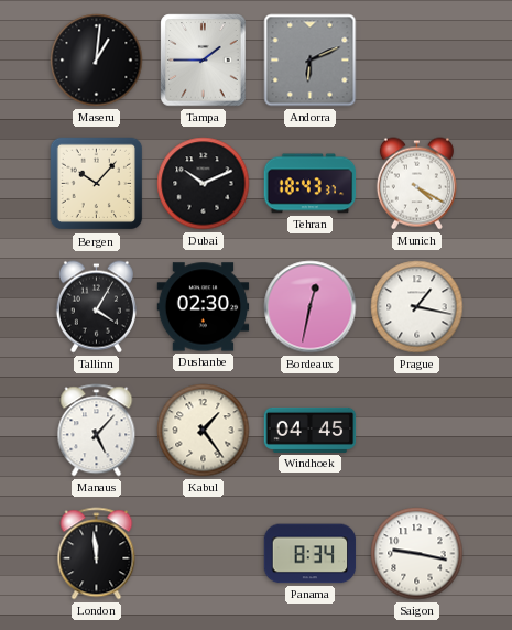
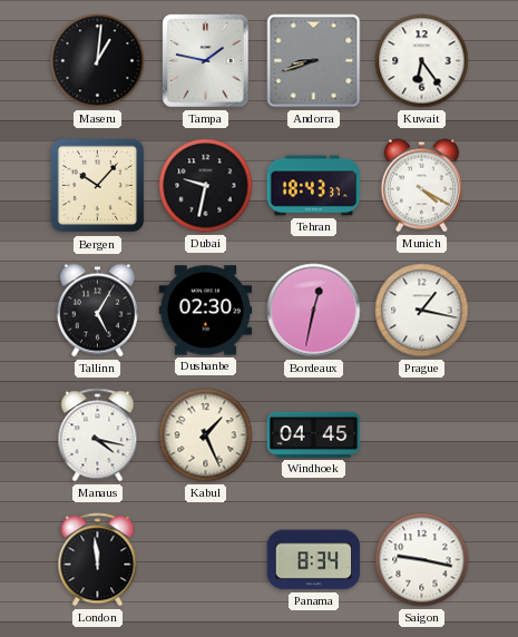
Tampa: 1:45 -> 1:47 (206, 61)
Andorra: 6:11 -> 8:42 (314, 61)
Kuwait: none -> 6:24 (422, 61)
Dubai: 10:11 -> 9:32 (206, 186)
Tallinn: 4:05 -> 5:05 (97, 311)
Manaus: 5:07 -> 4:17 (98, 435)
Kabul: 1:24 -> 1:26 (206, 435)
